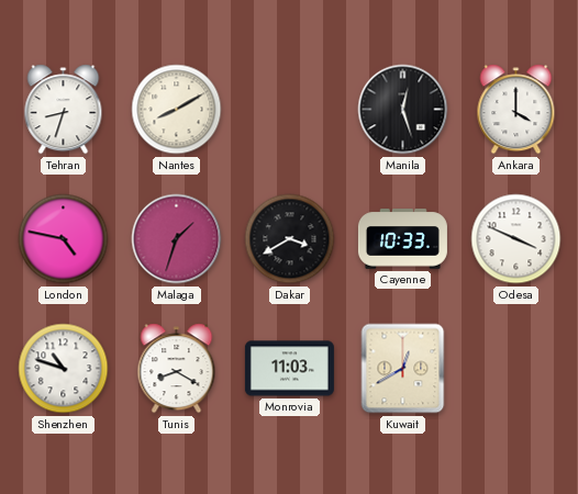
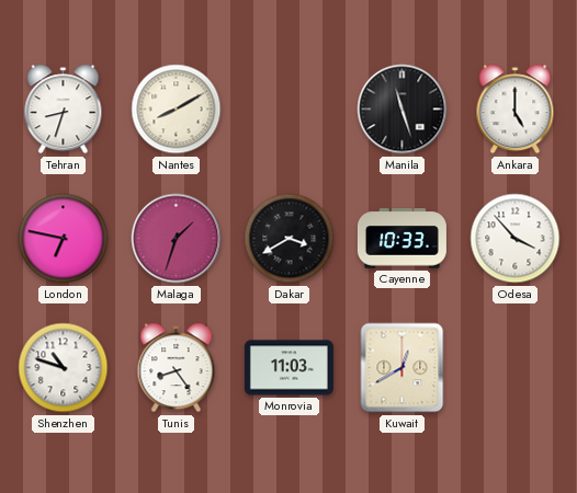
Manila: 12:27 -> 11:27 (403, 110)
Ankara: 4:00 -> 5:00 (516, 110)
London: 4:47 -> 6:47 (64, 239)
Odesa: 3:49 -> 3:53 (516, 239)
Tunis: 8:20 -> 8:24 (177, 368)
